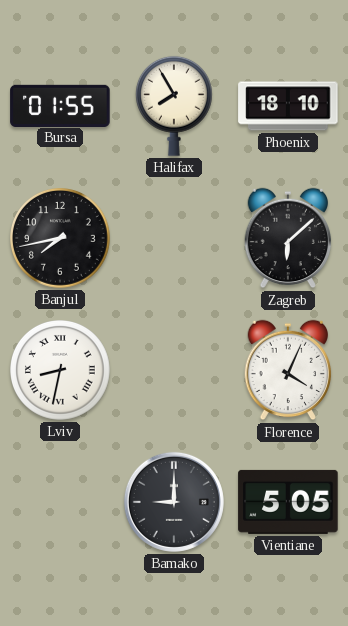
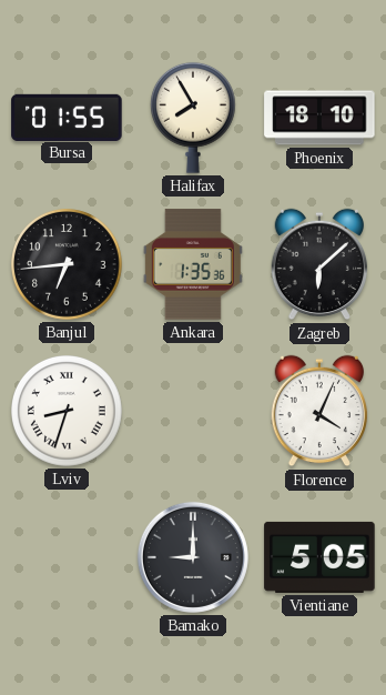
Banjul: 7:43 -> 6:44 (68, 265)
Ankara: none -> 1:35 (193, 264)
Lviv: 8:32 -> 8:33 (68, 412)
